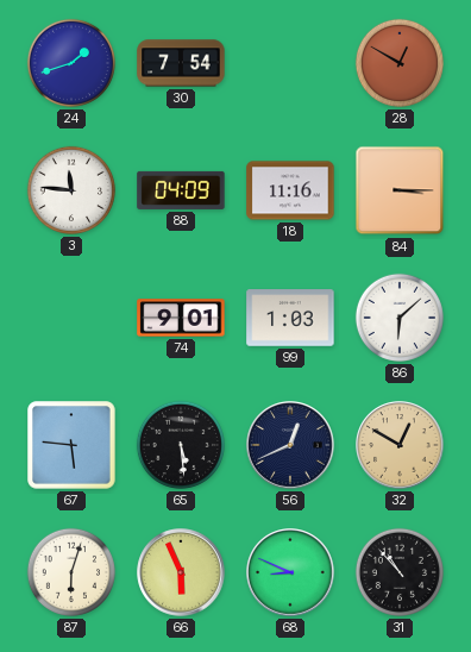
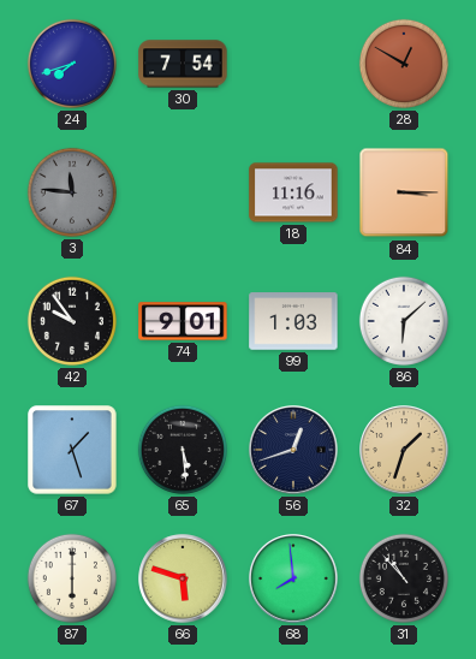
24: 1:42 -> 7:42 (72, 64)
3 dial: white -> grey (72, 192)
88: 04:09 -> none (181, 190)
42: none -> 9:54 (72, 321)
67: 5:46 -> 1:27 (72, 450)
56: 12:41 -> 12:42 (293, 450)
32: 12:50 -> 1:33 (404, 450)
87: 6:03 -> 6:00 (72, 578)
66: 5:56 -> 5:48 (183, 578)
68: 8:49 -> 7:59 (293, 578)
